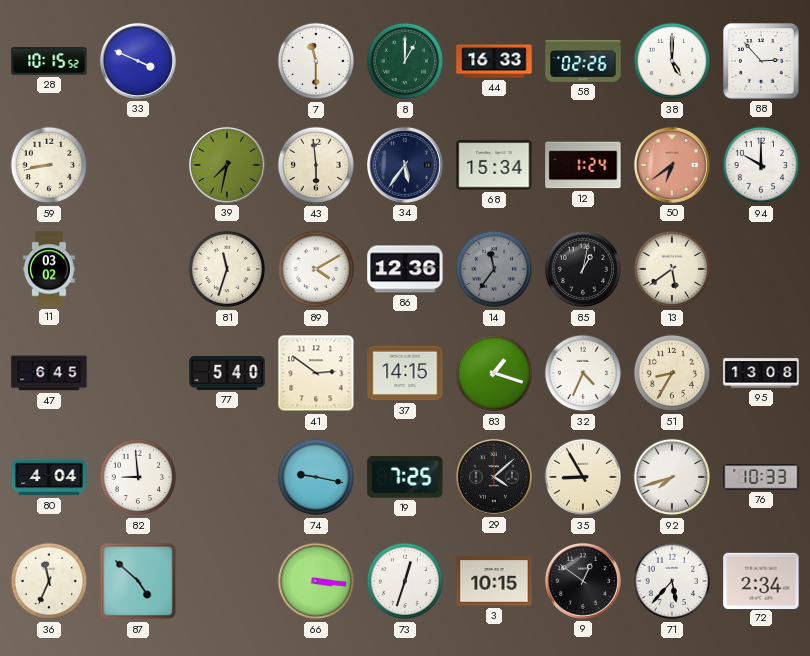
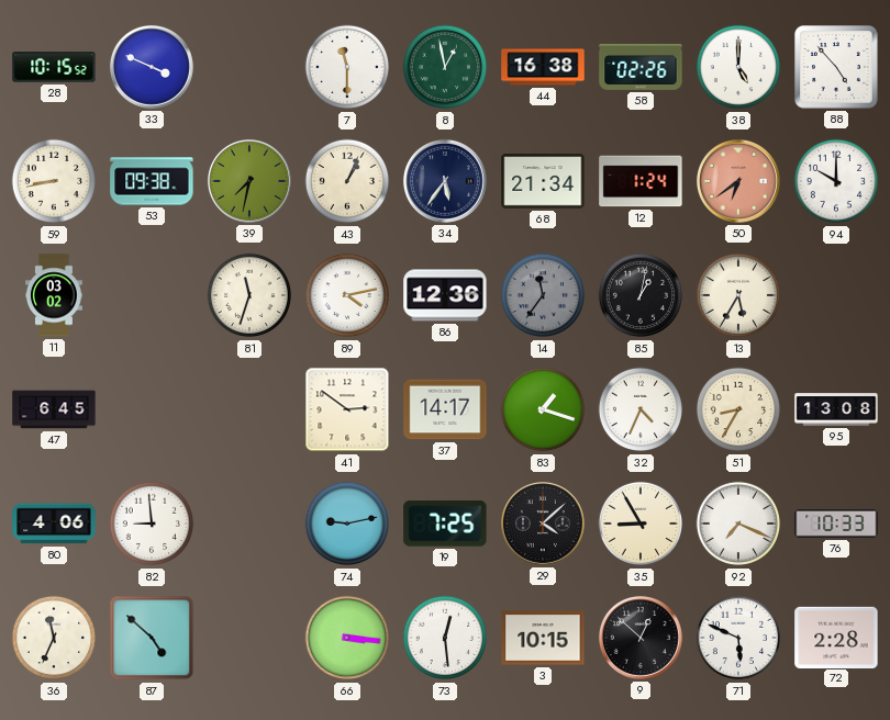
8: 1:00 -> 12:58 (445, 67)
44: 16:33 -> 16:38 (543, 67)
88: 2:53 -> 4:53 (836, 67)
53: none -> 09:38 (152, 181)
43: 5:59 -> 1:04 (347, 181)
68: 15:34 -> 21:34 (543, 181)
89: 4:10 -> 4:13 (347, 295)
13: 5:39 -> 5:35 (738, 295)
77: 5:40 -> none (227, 373)
37: 14:15 -> 14:17 (445, 409)
80: 4:04 -> 4:06 (54, 524)
74: 9:17 -> 9:13 (347, 524)
92: 7:42 -> 7:19 (738, 524)
73: 12:33 -> 12:29 (445, 638)
9: 12:51 -> 12:52 (641, 638)
71: 5:37 -> 5:49 (738, 638)
72: 2:34 -> 2:28 (836, 637)
